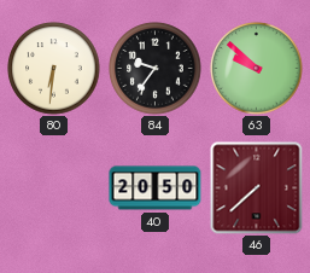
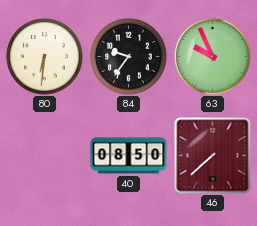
63: 9:52 -> 9:56 (213, 57)
40: 20:50 -> 08:50 (129, 156)
